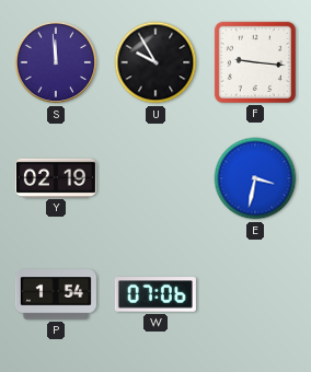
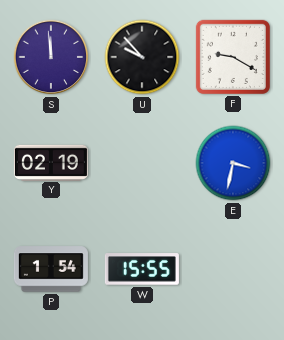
U: 9:55 -> 9:53 (142, 57)
F: 9:16 -> 9:20 (233, 57)
W: 07:06 -> 15:55 (142, 269)
